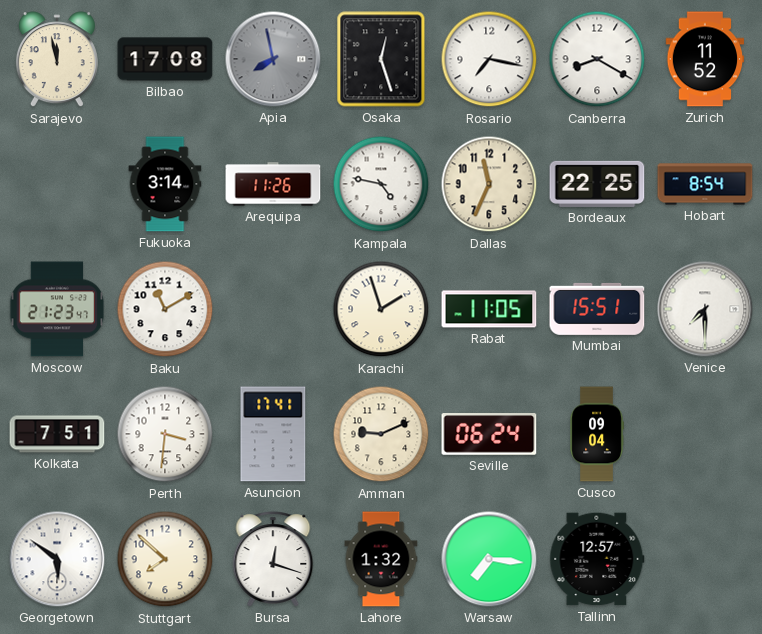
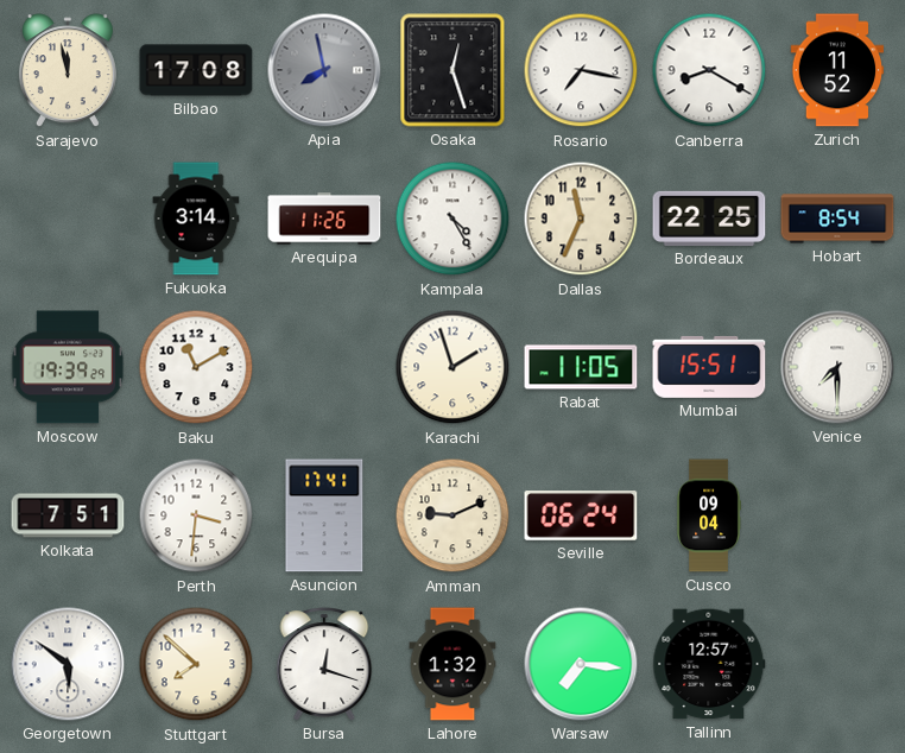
Kampala: 4:47 -> 4:25 (452, 219)
Moscow: 21:23 -> 19:39 (68, 367)
